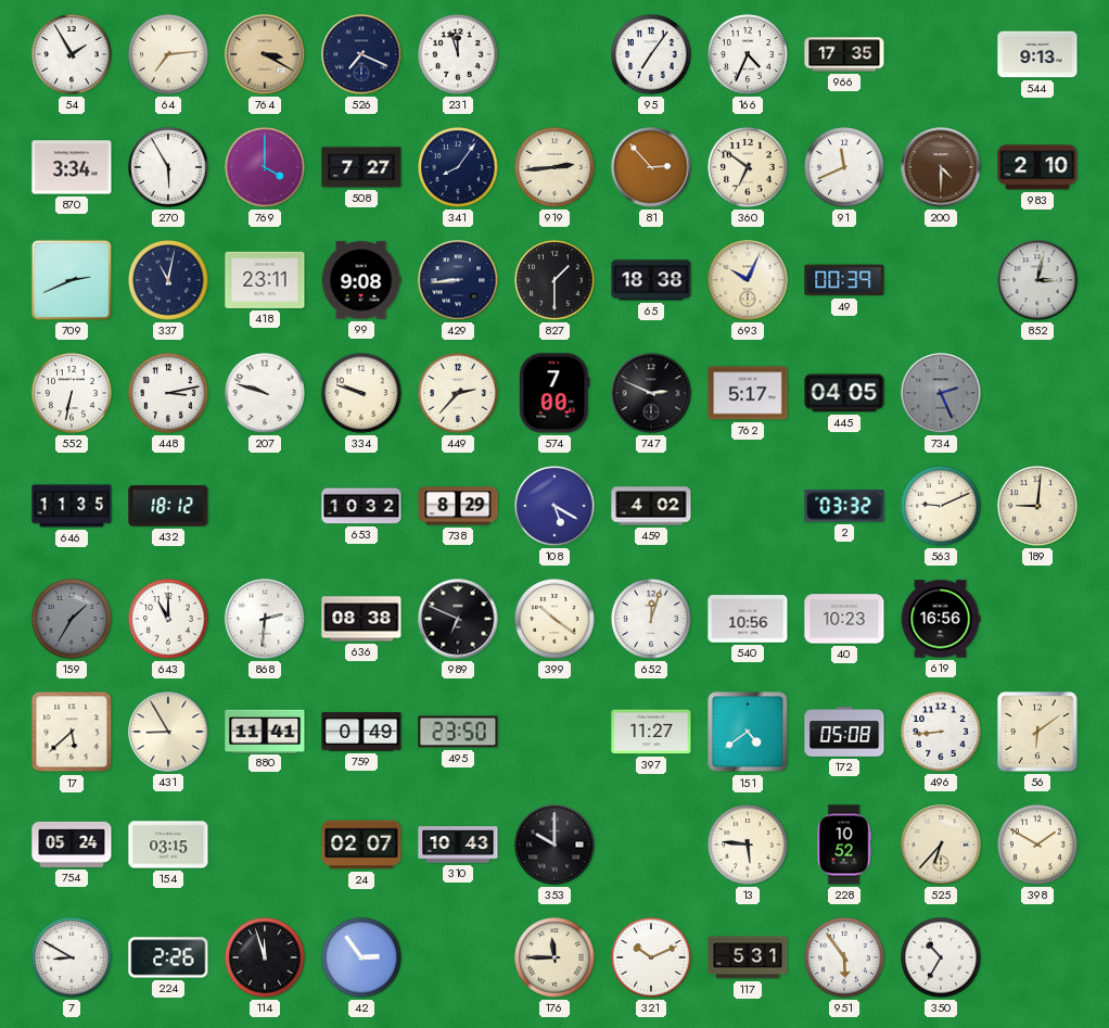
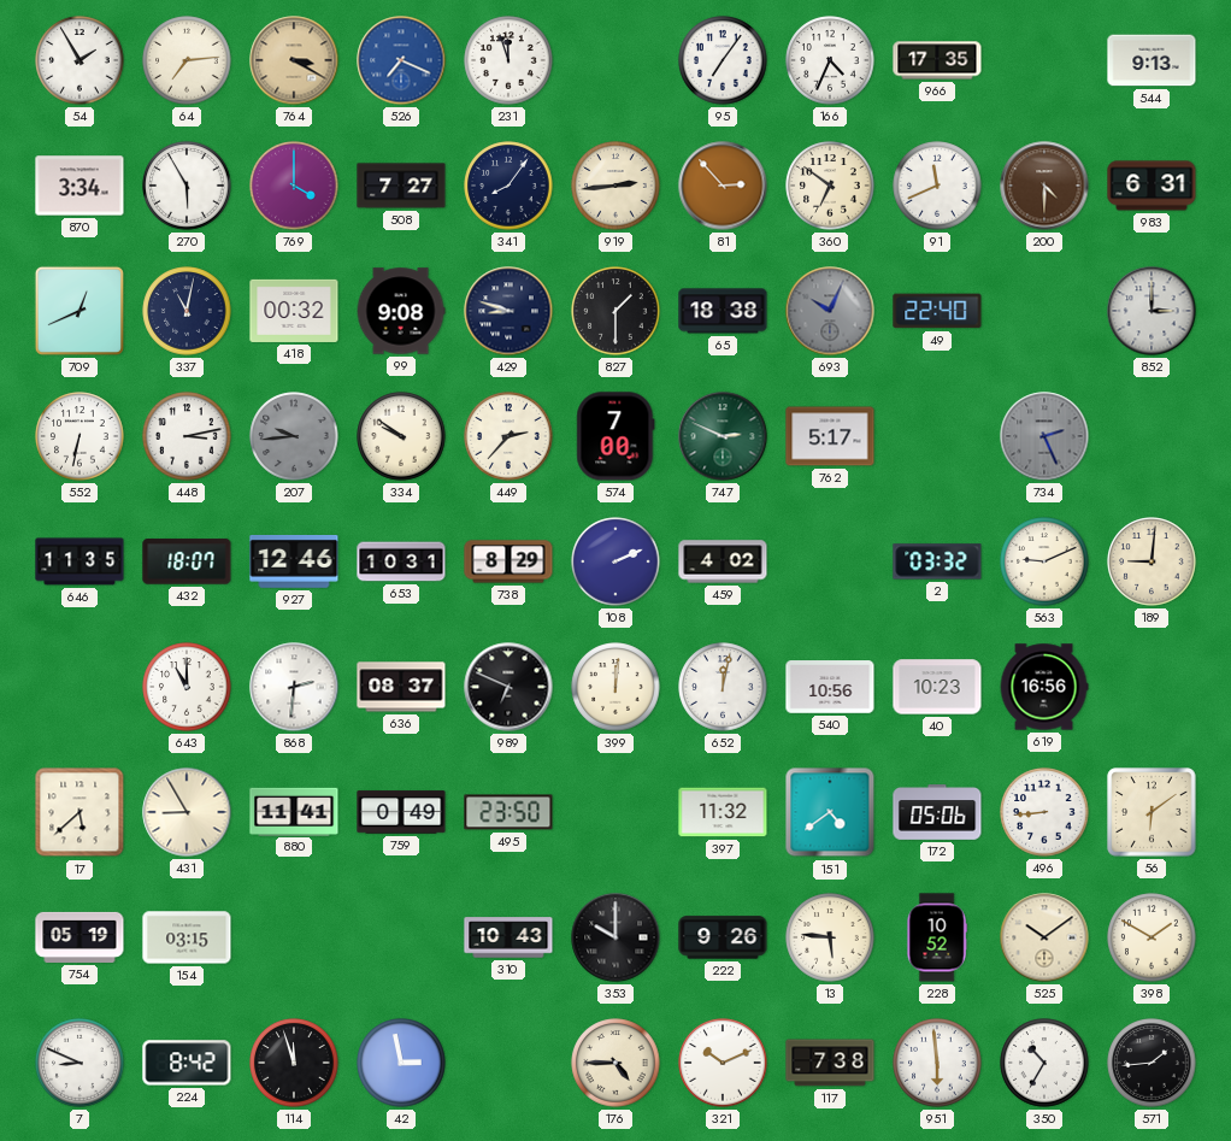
526 dial: navy -> blue (401, 60)
983: 2:10 -> 6:31 (1152, 186)
709: 2:41 -> 12:41 (79, 311)
418: 23:11 -> 00:32 (294, 311)
429: 8:44 -> 8:48 (508, 311)
693 dial: cream -> grey (830, 311)
49: 00:39 -> 22:40 (937, 311)
852: 3:02 -> 3:00 (1152, 311)
207: 9:48 -> 9:44 (294, 436)
207 dial: white -> grey (294, 436)
334: 9:48 -> 9:51 (401, 436)
747 dial: black -> green (723, 436)
445: 04:05 -> none (844, 393)
432: 18:12 -> 18:07 (187, 561)
927: none -> 12:46 (294, 563)
653: 10:32 -> 10:31 (401, 561)
108: 5:20 -> 2:11 (615, 561)
159: 1:35 -> none (72, 619)
636: 08:38 -> 08:37 (401, 687)
399: 10:21 -> 12:01 (615, 687)
652: 12:03 -> 12:02 (723, 687)
397: 11:27 -> 11:32 (723, 812)
172: 05:08 -> 05:06 (937, 812)
754: 05:24 -> 05:19 (79, 937)
24: 02:07 -> none (361, 845)
222: none -> 9:26 (723, 937)
525: 6:37 -> 10:09 (1044, 937)
7: 8:50 -> 8:49 (79, 1063)
224: 2:26 -> 8:42 (187, 1063)
42: 2:54 -> 2:58 (401, 1063)
176: 11:45 -> 4:45 (615, 1063)
117: 5:31 -> 7:38 (830, 1063)
951: 5:54 -> 5:59 (937, 1063)
571: none -> 1:44 (1152, 1063)
